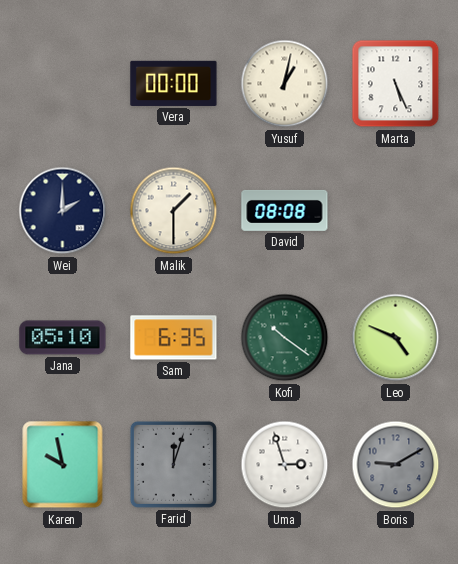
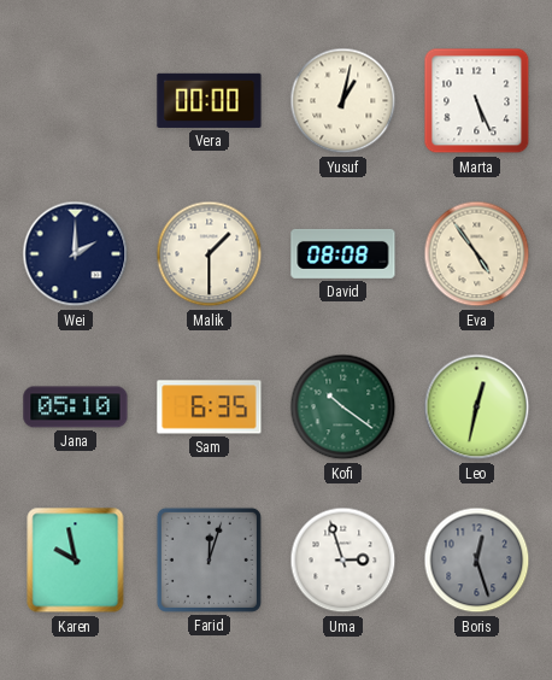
Eva: none -> 4:54 (477, 254)
Leo: 4:49 -> 12:32 (477, 408)
Boris: 9:10 -> 12:27 (477, 561)
